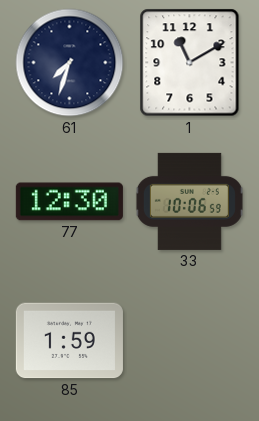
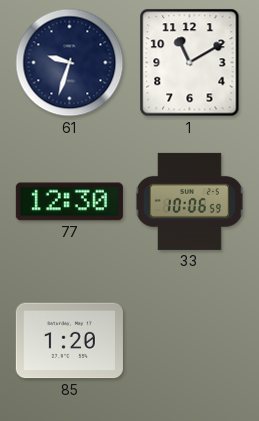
61: 7:33 -> 9:33 (70, 63)
85: 1:59 -> 1:20 (69, 341)
